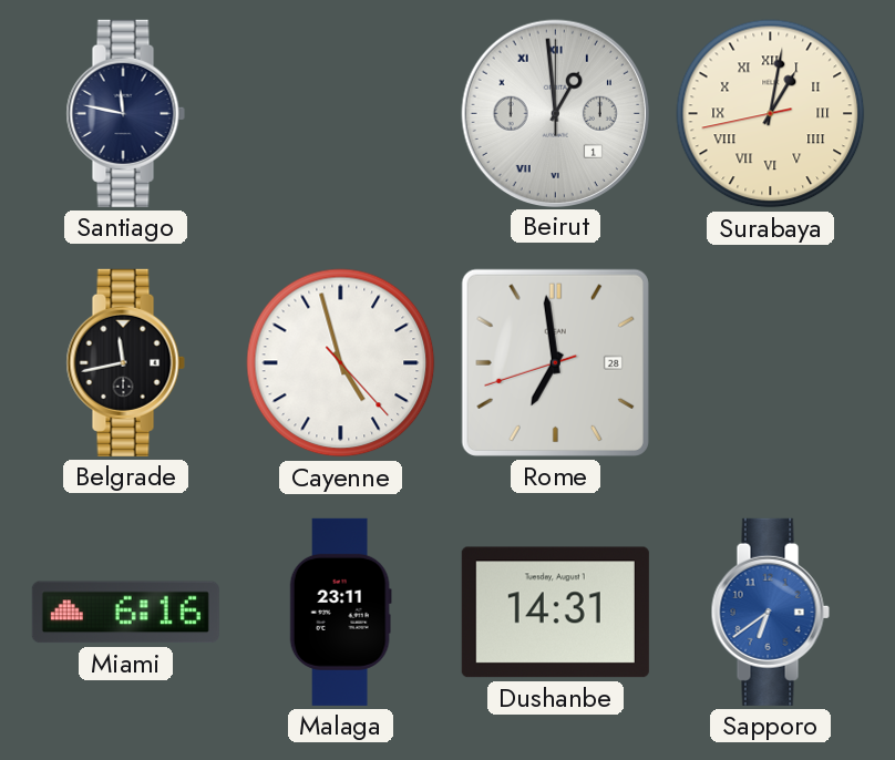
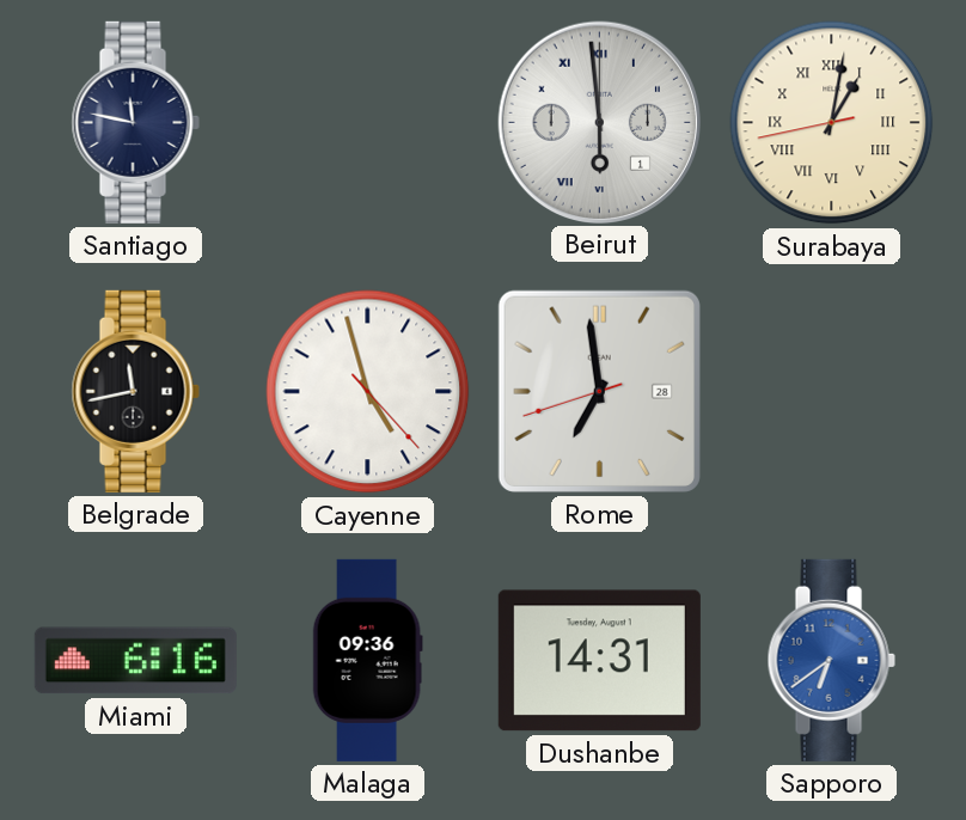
Beirut: 12:59 -> 5:59 (599, 122)
Malaga: 23:11 -> 09:36 (367, 660)
